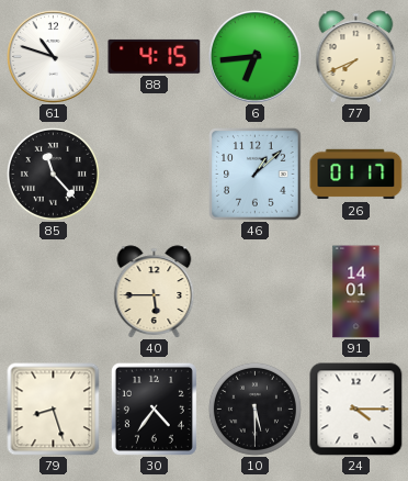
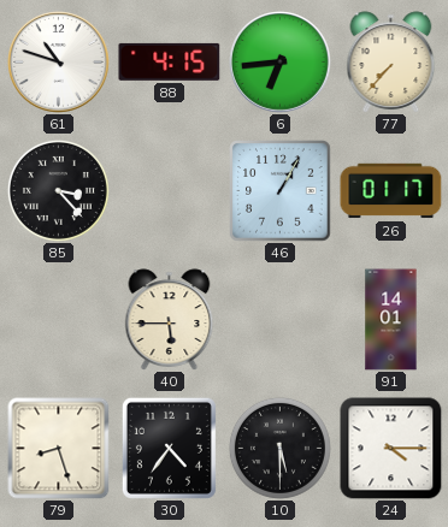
77: 7:41 -> 7:37 (391, 63)
85: 11:23 -> 3:23 (58, 190)
46: 1:08 -> 1:05 (281, 191)
